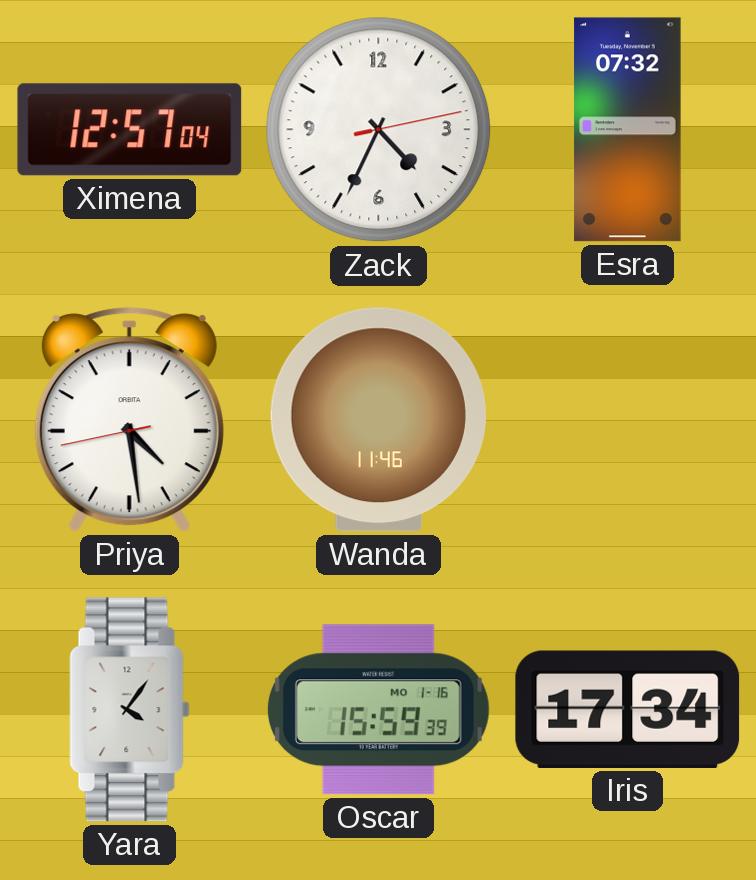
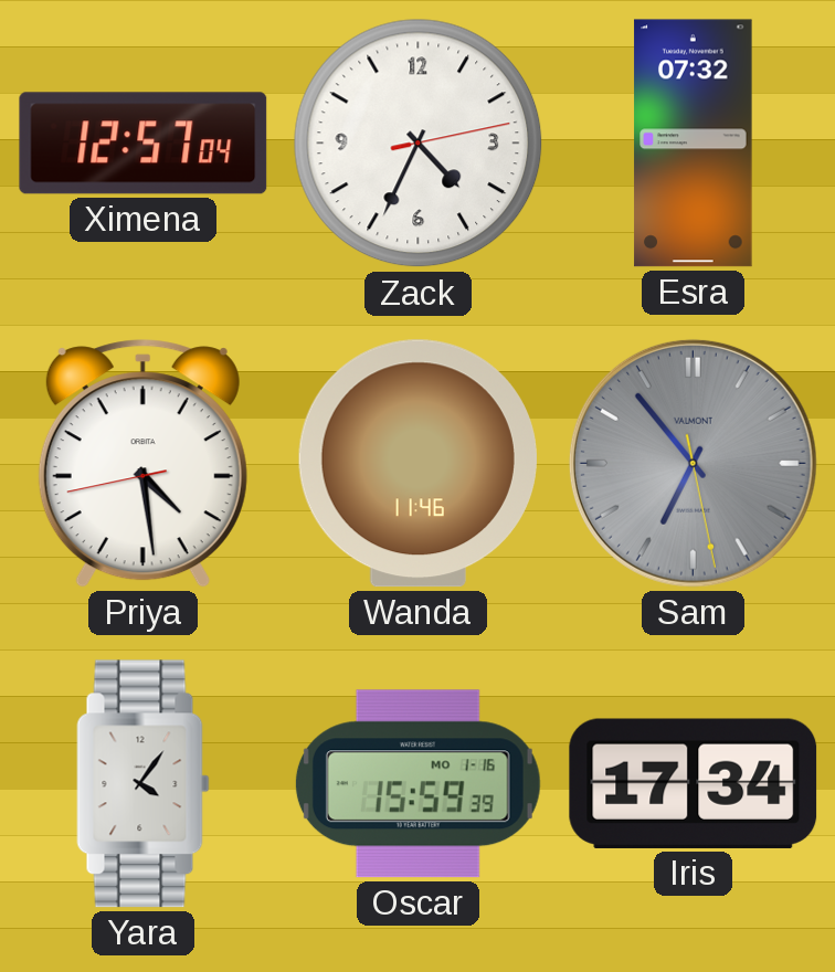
Sam: none -> 6:53 (693, 463)
